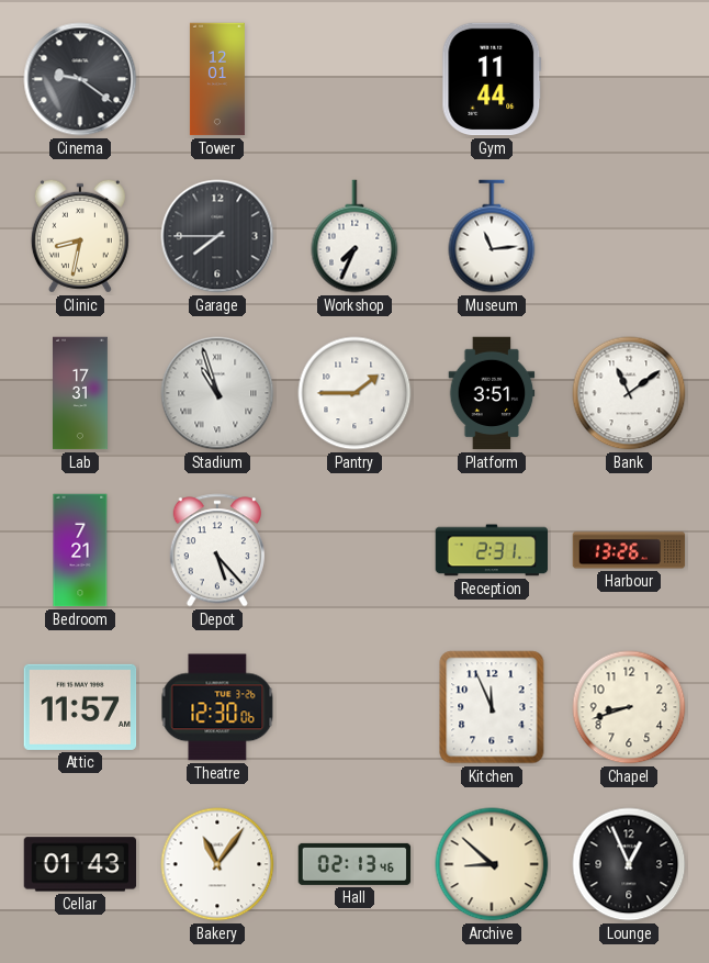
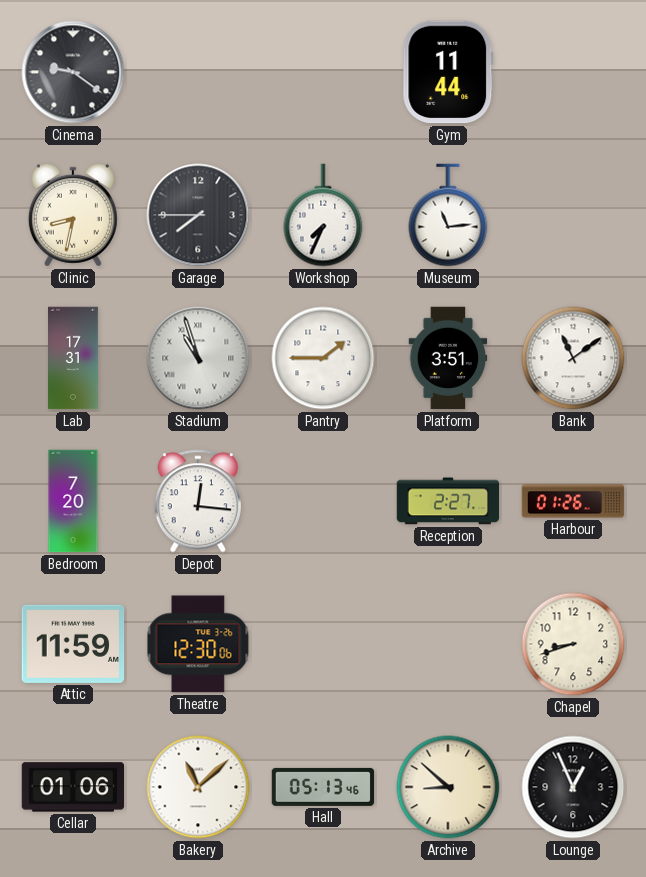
Tower: 12:01 -> none (217, 79)
Bedroom: 7:21 -> 7:20 (73, 501)
Depot: 5:23 -> 12:16 (198, 501)
Reception: 2:31 -> 2:27 (448, 501)
Harbour: 13:26 -> 01:26 (573, 501)
Attic: 11:57 -> 11:59 (73, 644)
Kitchen: 11:56 -> none (492, 707)
Cellar: 01:43 -> 01:06 (73, 787)
Bakery: 11:06 -> 11:08 (198, 787)
Hall: 02:13 -> 05:13 (323, 787)
